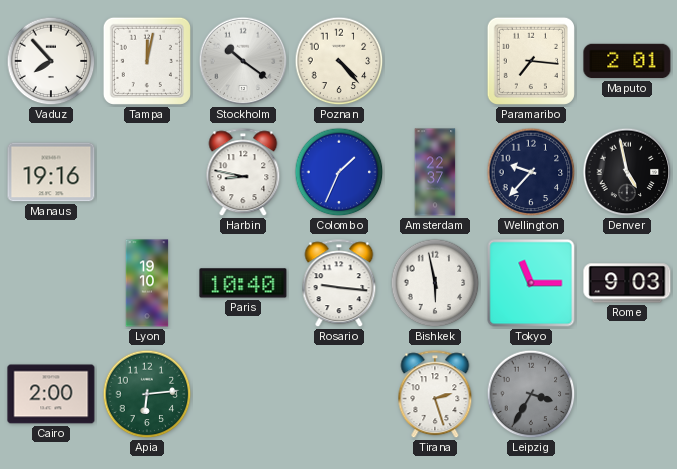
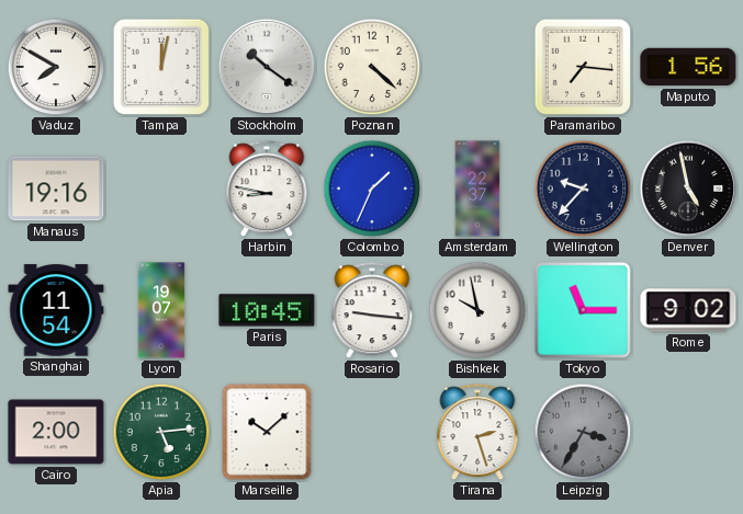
Vaduz: 7:53 -> 7:50 (56, 67)
Poznan: 4:23 -> 4:22 (372, 67)
Maputo: 2:01 -> 1:56 (688, 67)
Shanghai: none -> 11:54 (56, 310)
Lyon: 19:10 -> 19:07 (161, 310)
Paris: 10:40 -> 10:45 (267, 310)
Bishkek: 5:58 -> 9:58 (477, 310)
Rome: 9:03 -> 9:02 (688, 310)
Apia: 6:14 -> 5:14 (161, 432)
Marseille: none -> 10:08 (267, 432)
